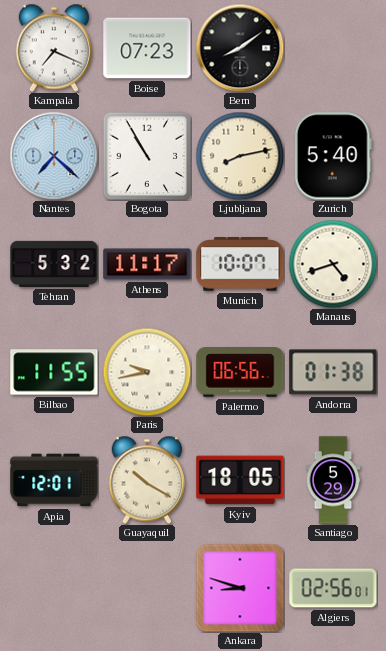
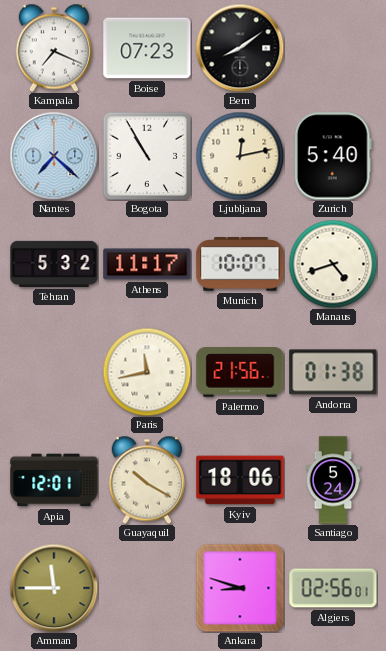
Ljubljana: 8:13 -> 12:13 (240, 156)
Bilbao: 11:55 -> none (54, 372)
Paris: 9:43 -> 11:43 (147, 372)
Palermo: 06:56 -> 21:56 (240, 372)
Kyiv: 18:05 -> 18:06 (240, 480)
Santiago: 5:29 -> 5:24 (333, 480)
Amman: none -> 11:45 (54, 588)
